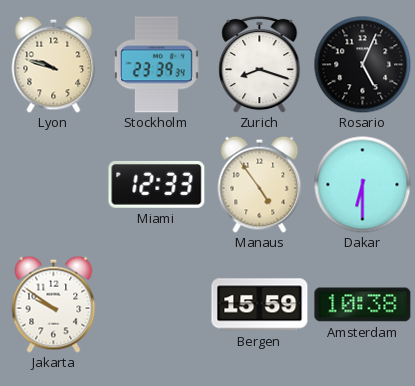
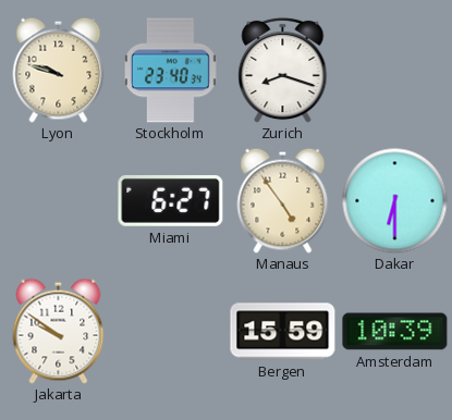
Stockholm: 23:39 -> 23:40 (170, 71)
Rosario: 5:04 -> none (362, 64)
Miami: 12:33 -> 6:27 (171, 201)
Amsterdam: 10:38 -> 10:39 (395, 332)
